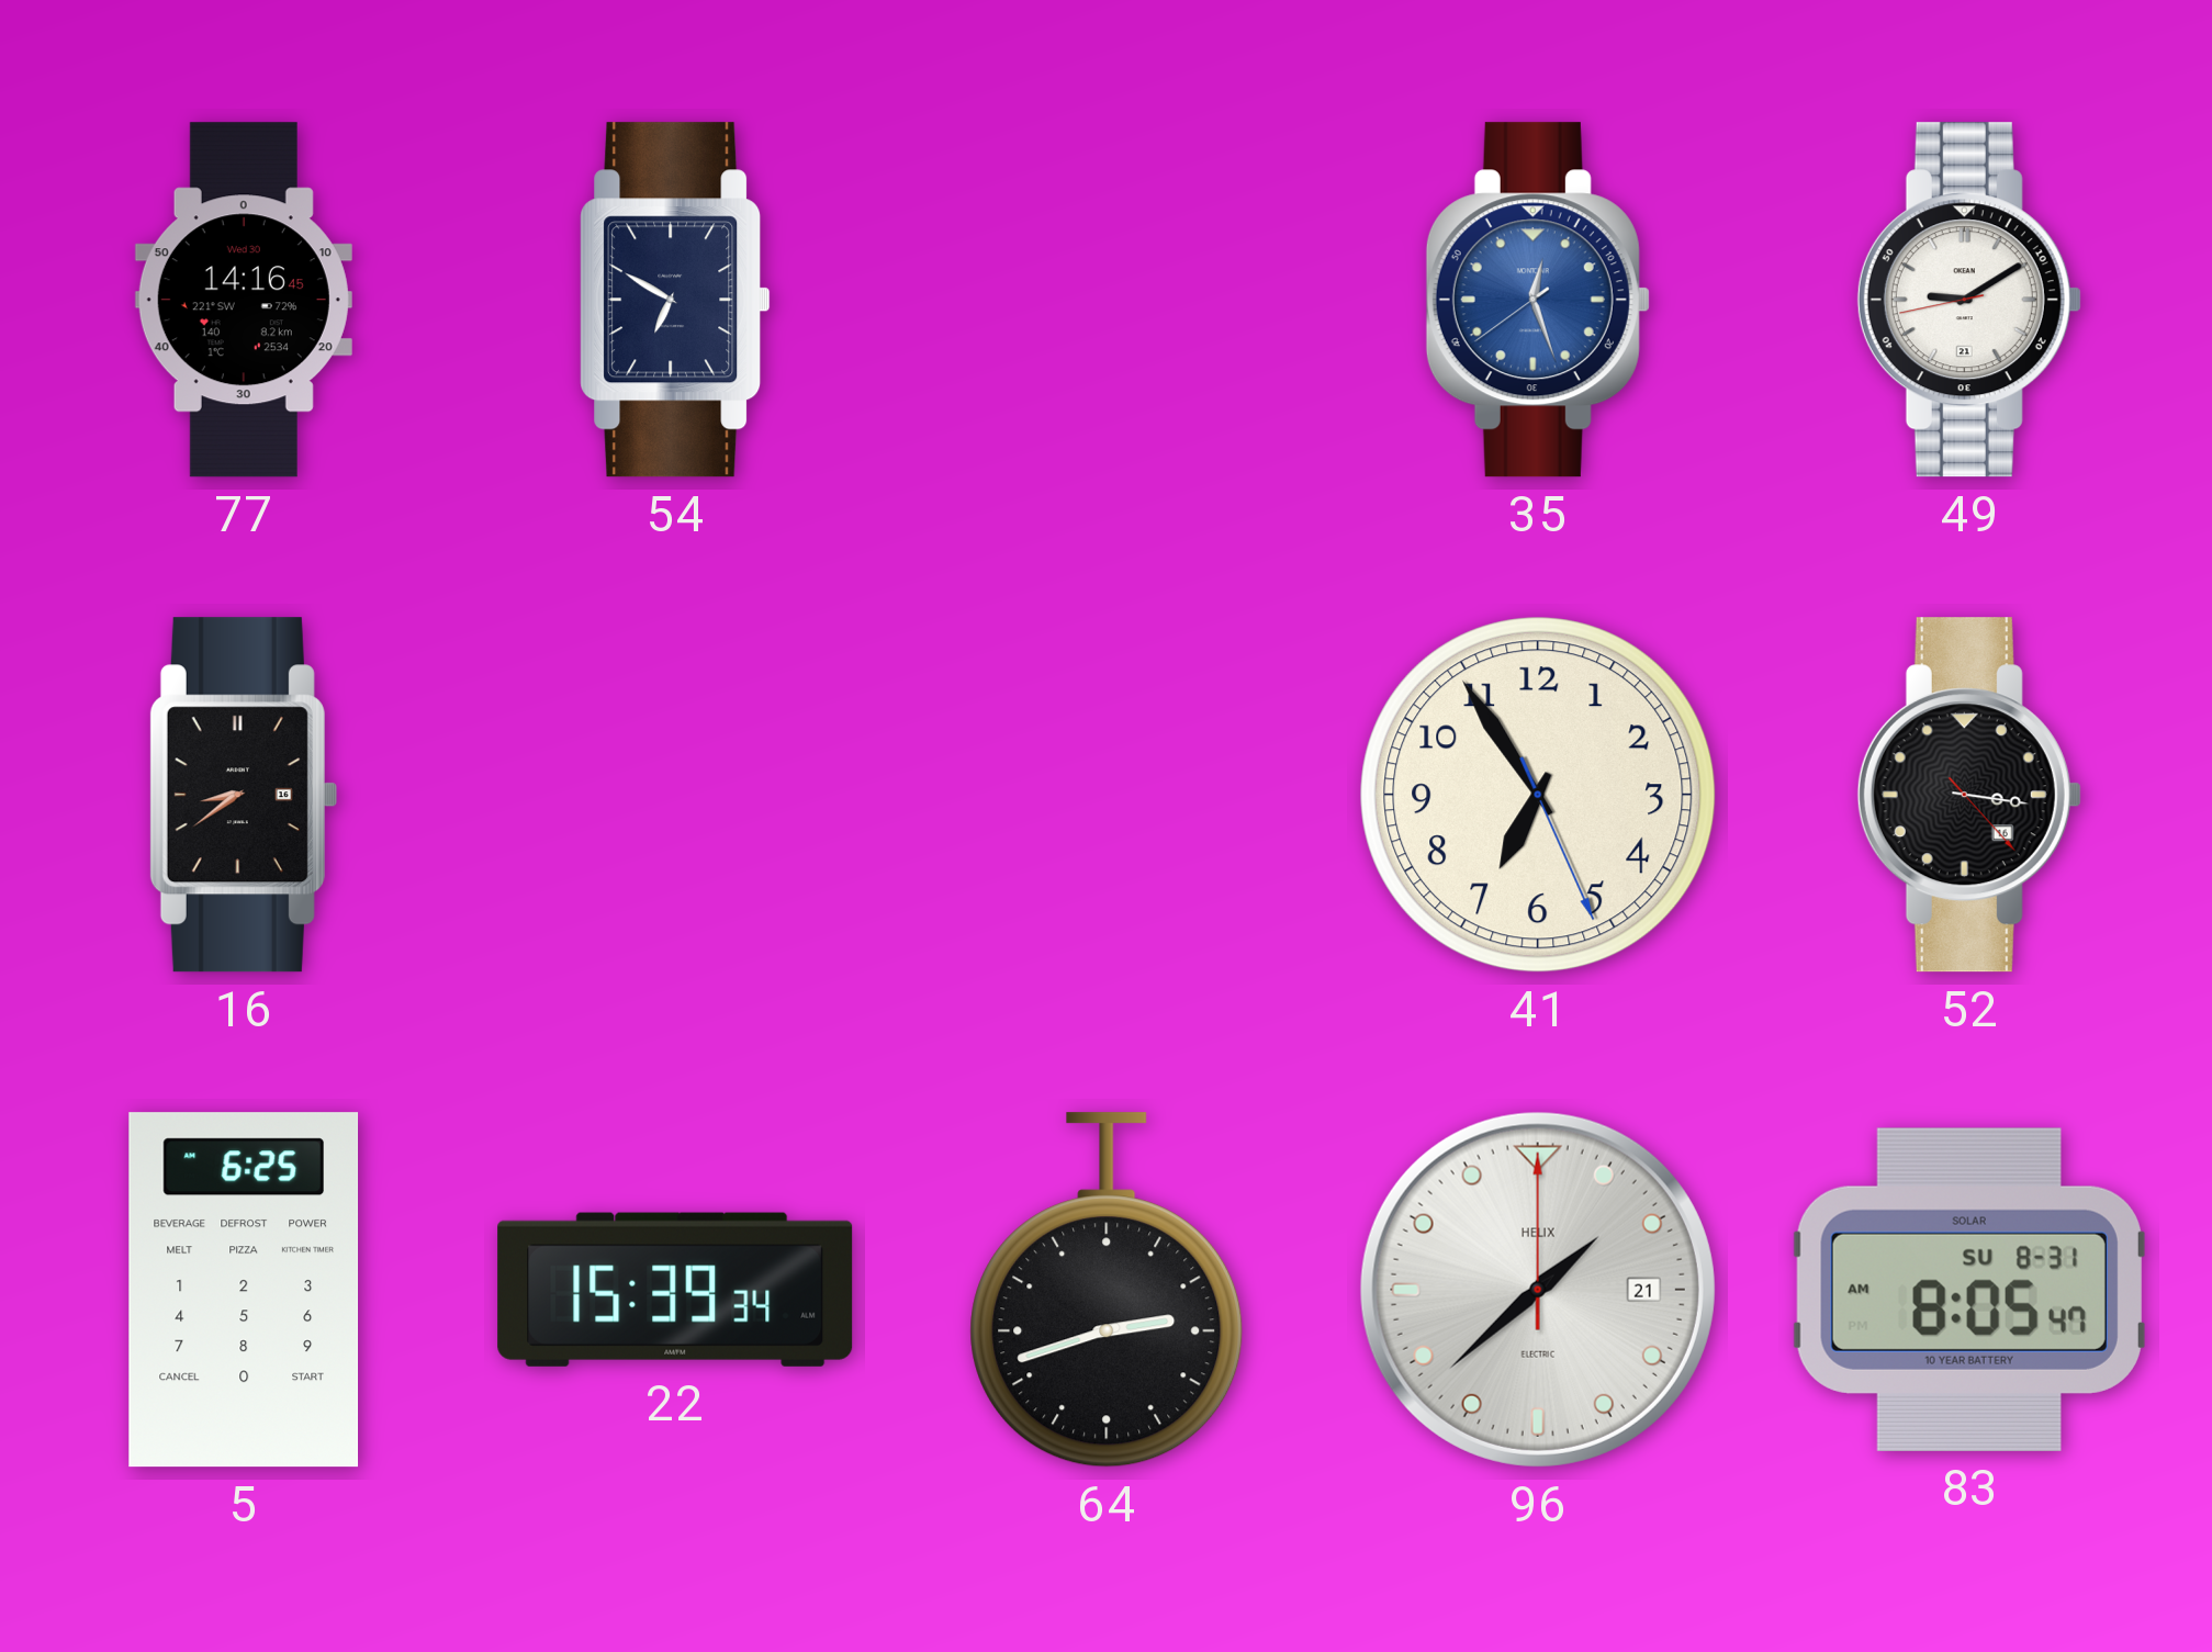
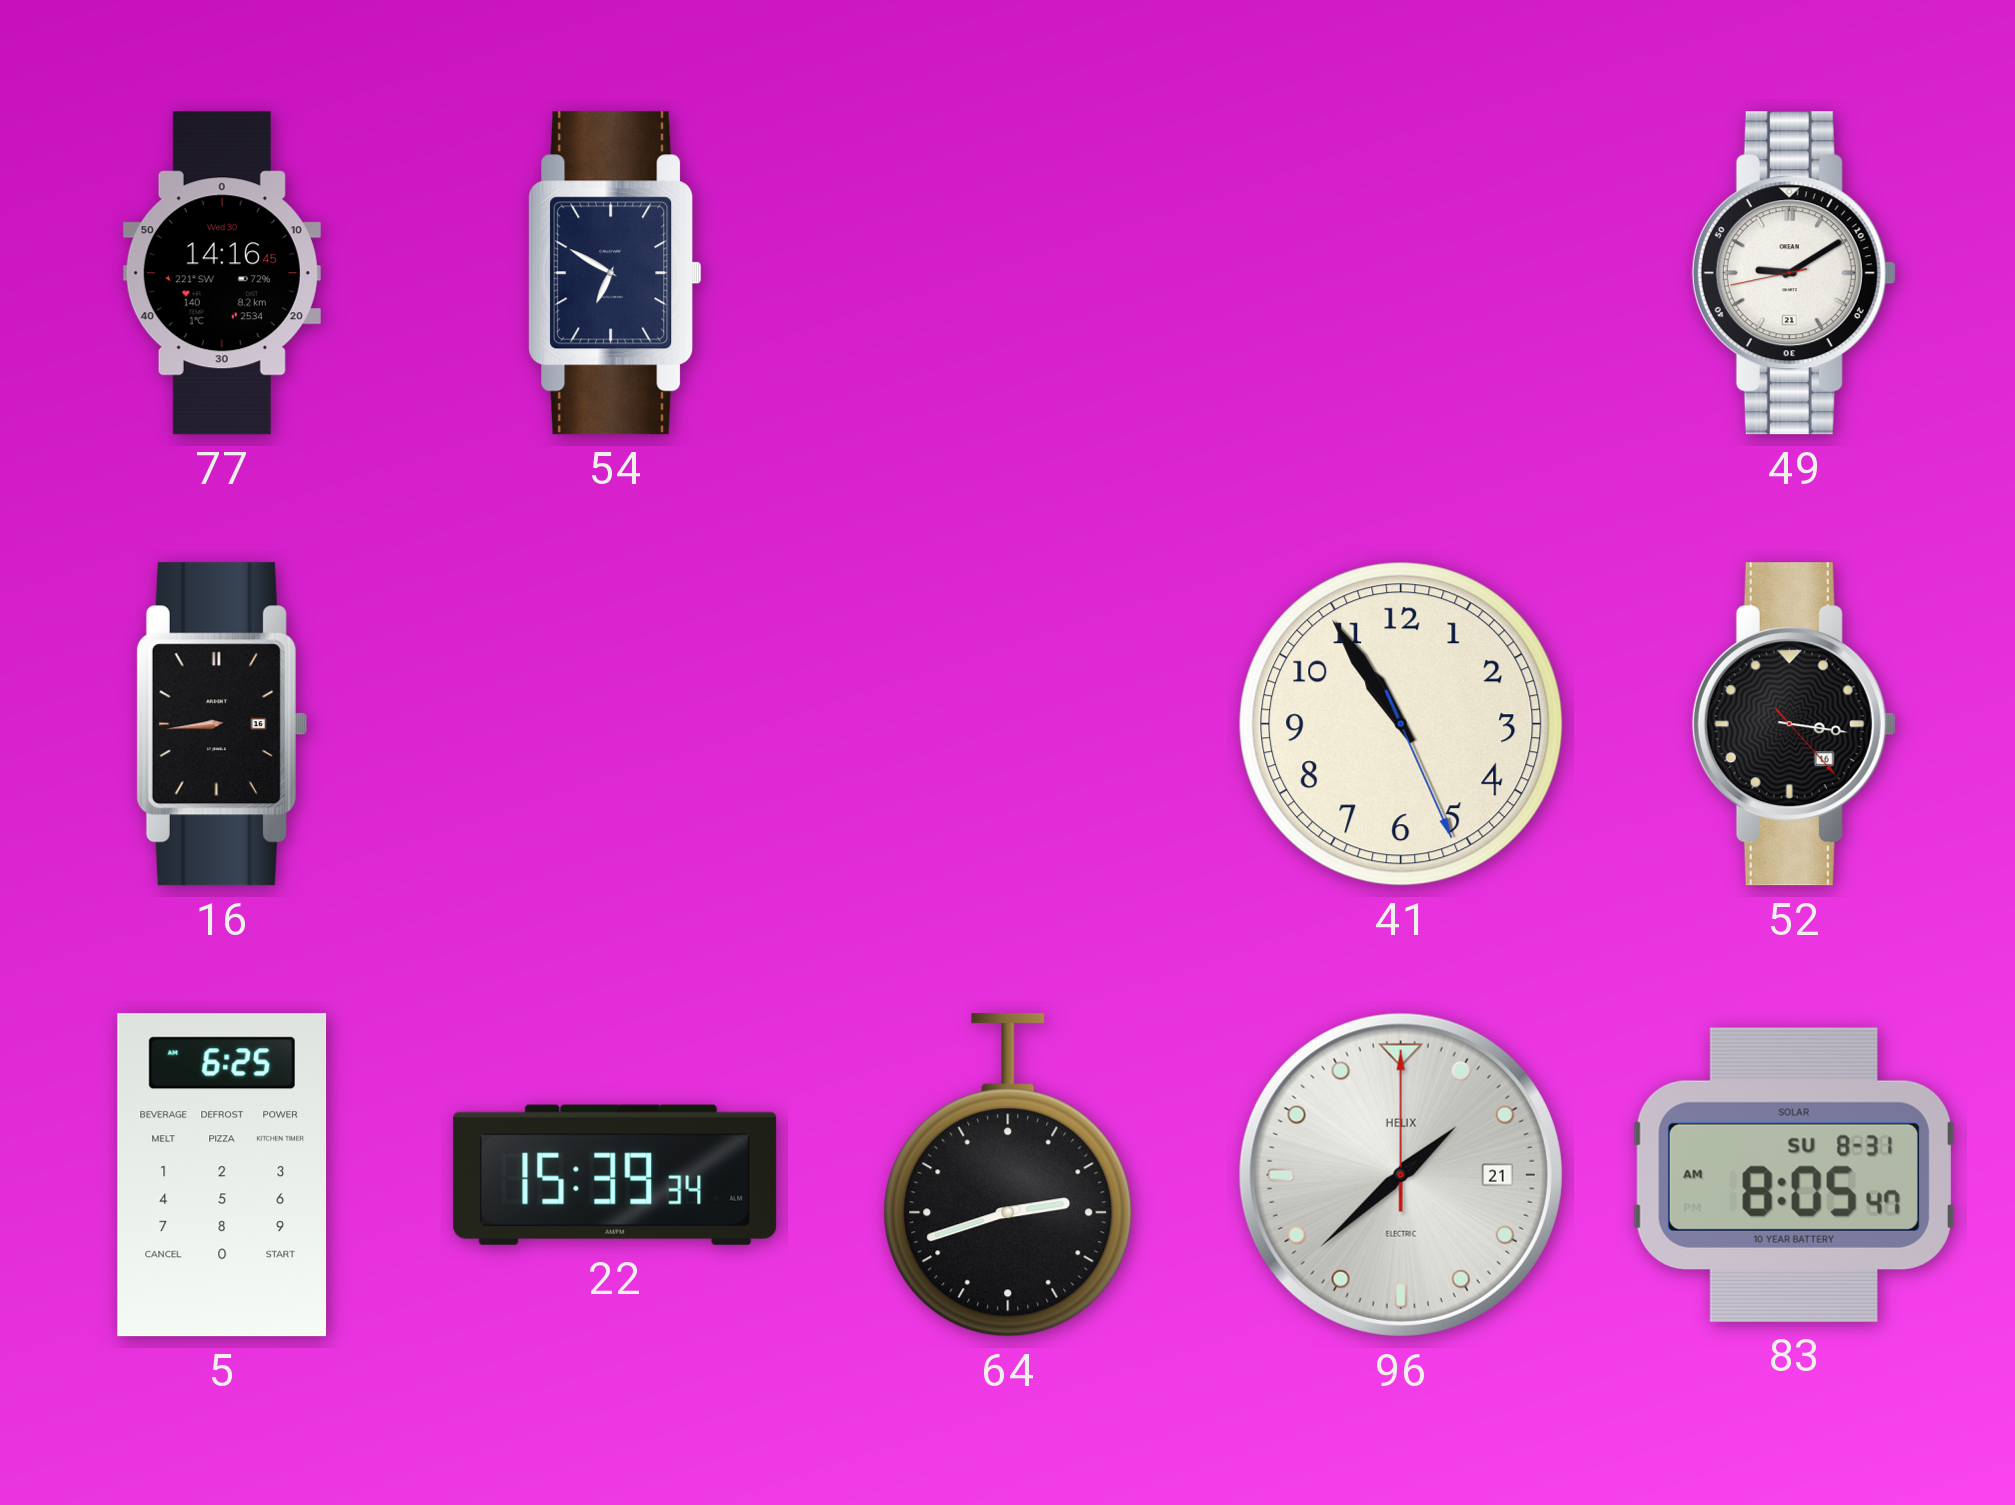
35: 12:26 -> none (1538, 300)
16: 8:39 -> 8:44 (222, 724)
41: 6:54 -> 10:54 (1401, 724)
